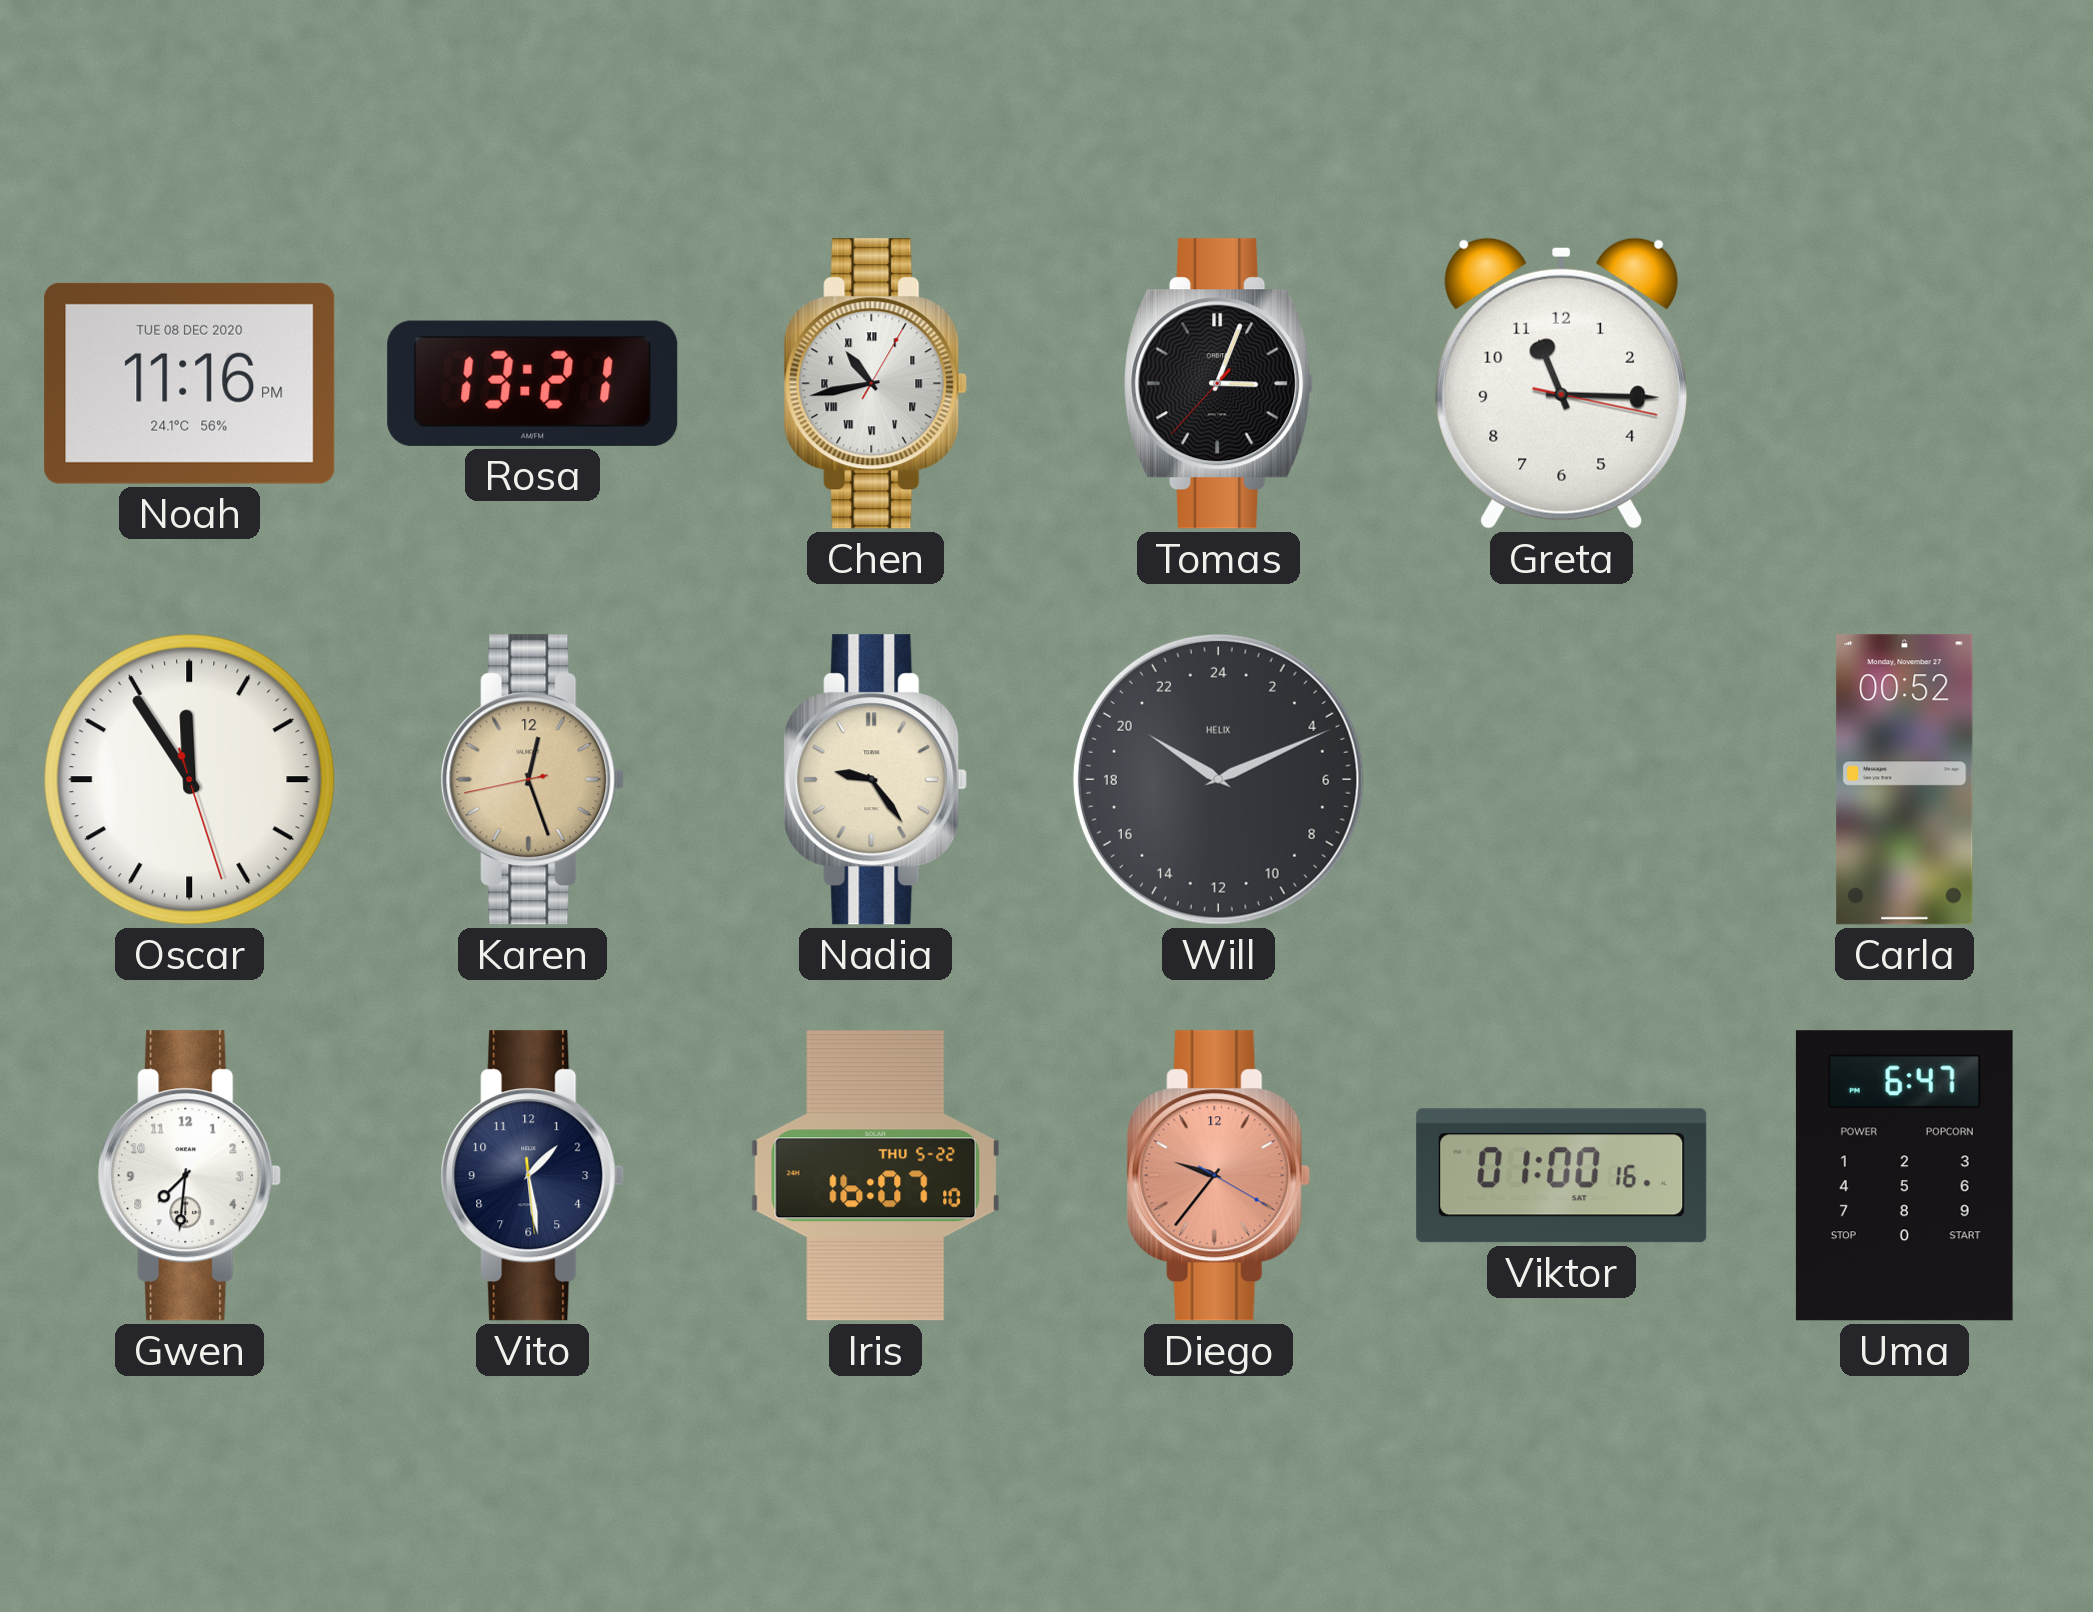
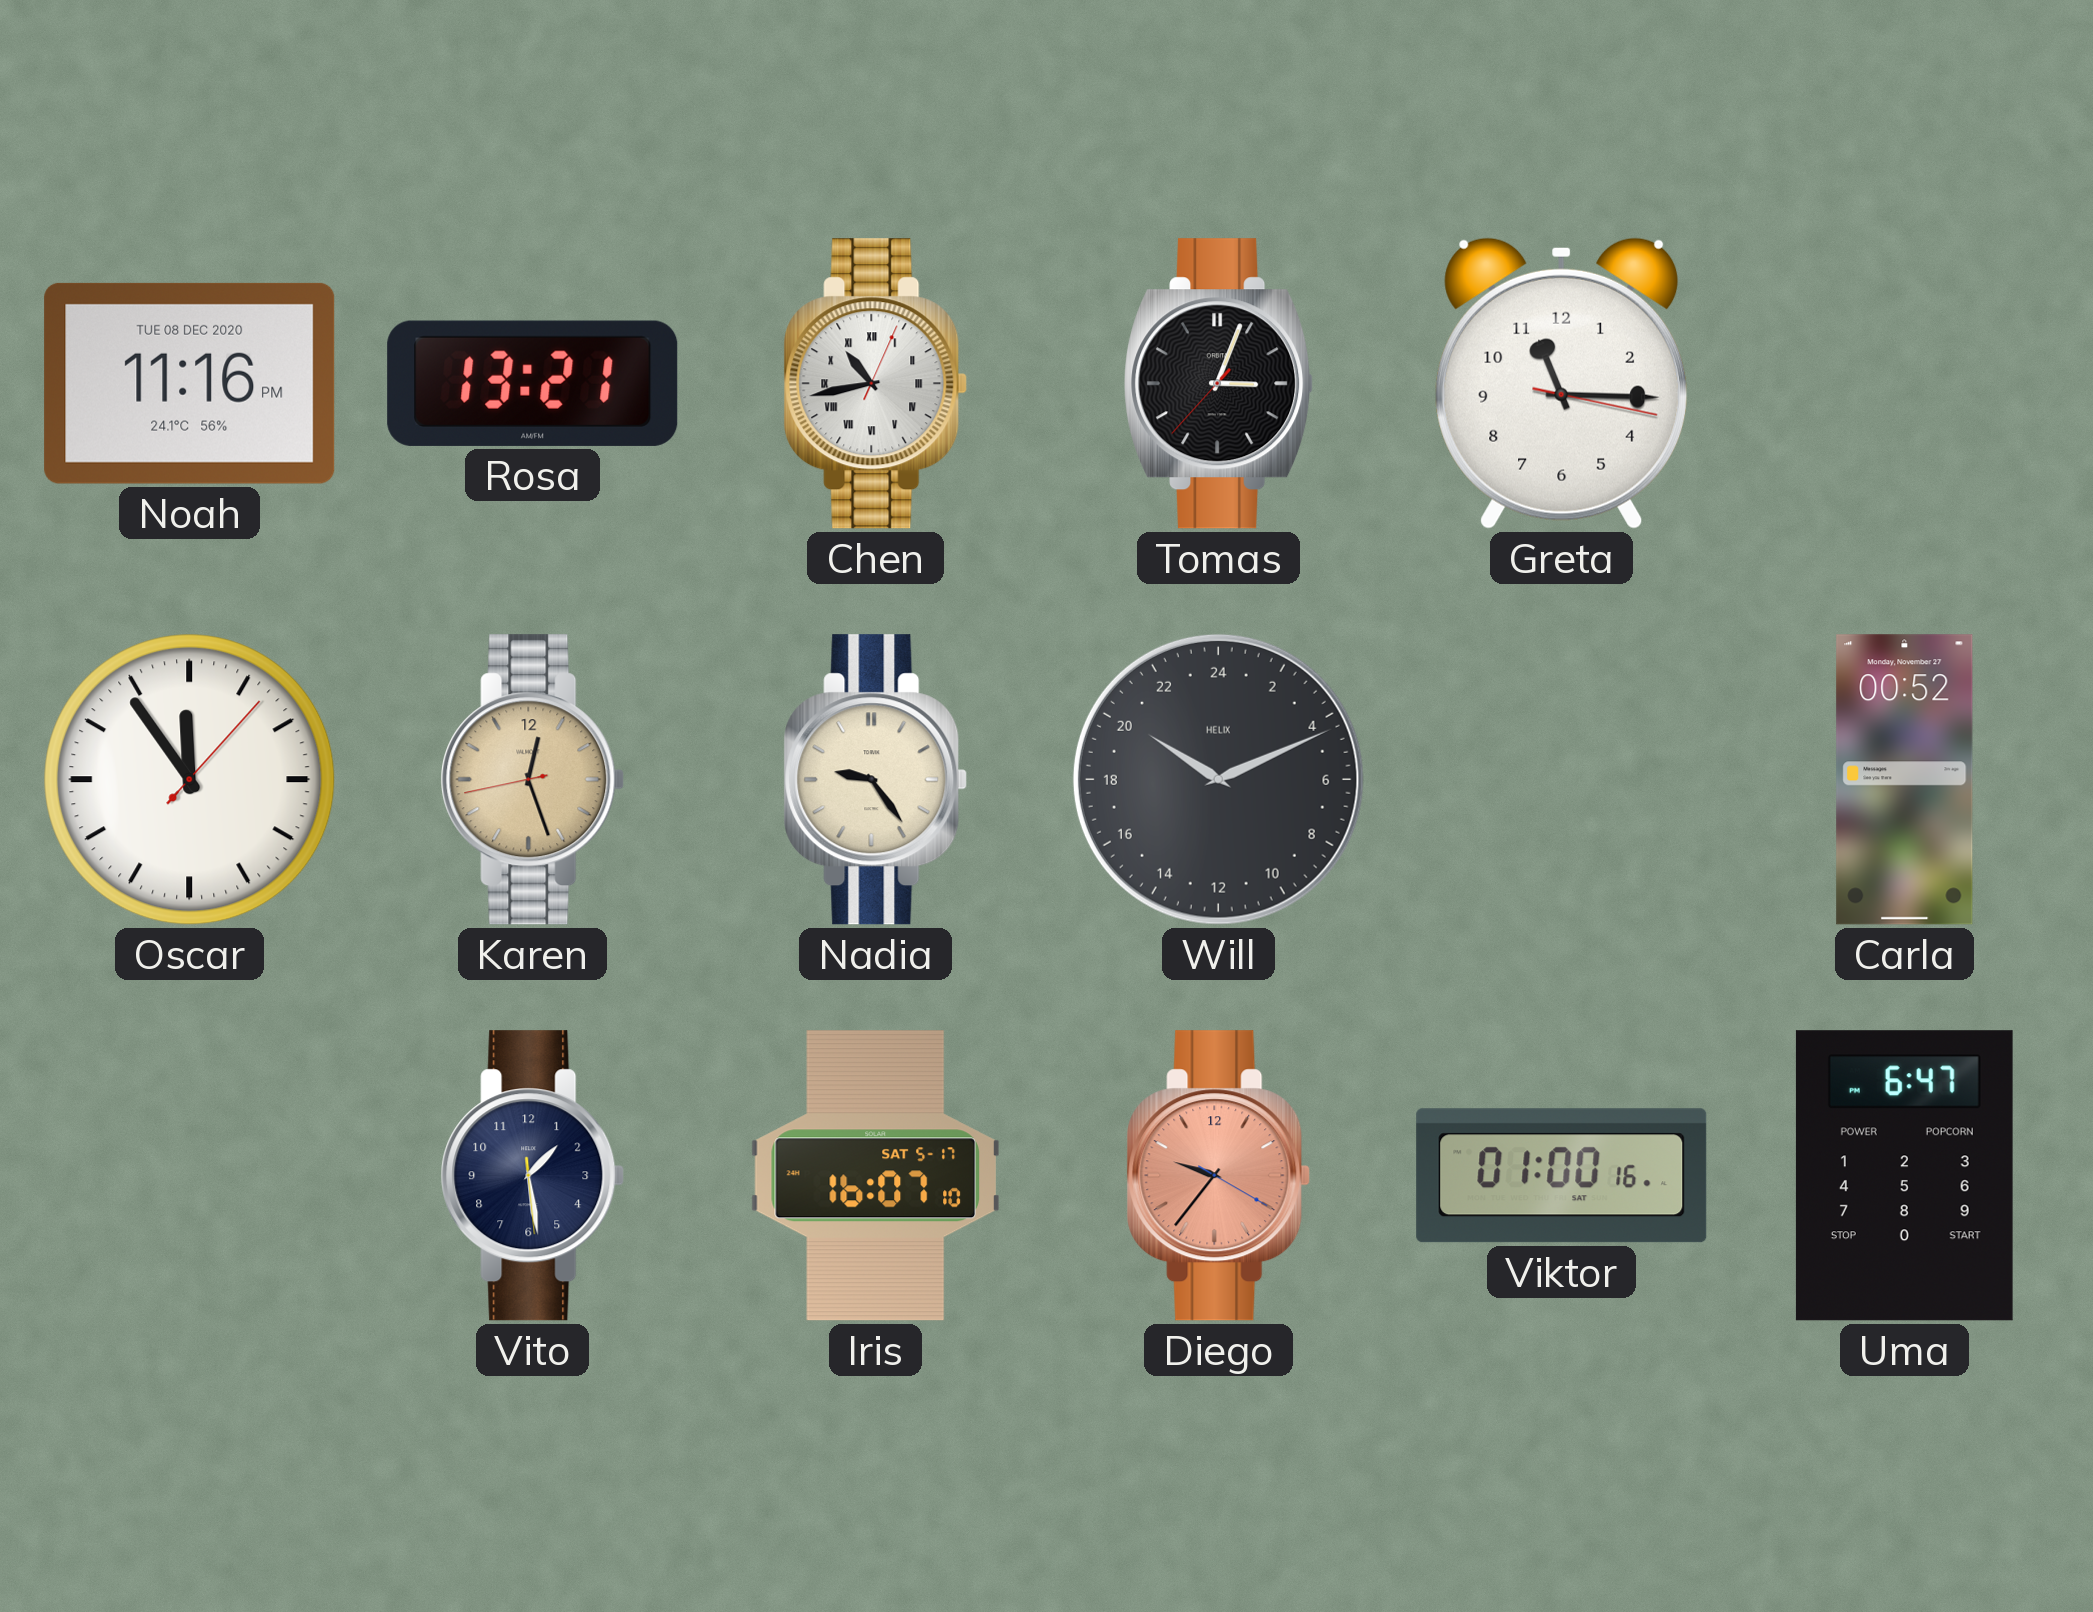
Chen: 10:43:05 -> 10:43:04 (876, 384)
Oscar: 11:54:27 -> 11:54:07 (190, 780)
Gwen: 7:31 -> none (190, 1176)
Iris date: THU 5-22 -> SAT 5-17 (875, 1176)
